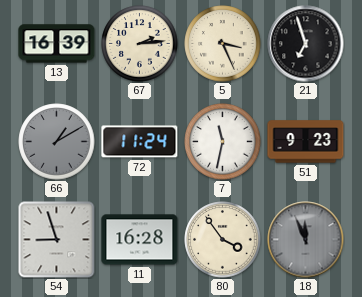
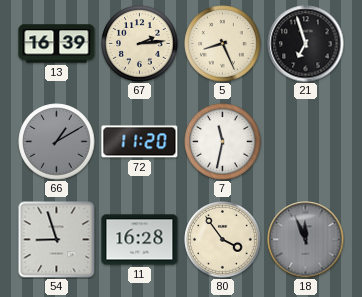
5: 3:26 -> 8:26 (223, 44)
72: 11:24 -> 11:20 (140, 142)
51: 9:23 -> none (306, 142)
